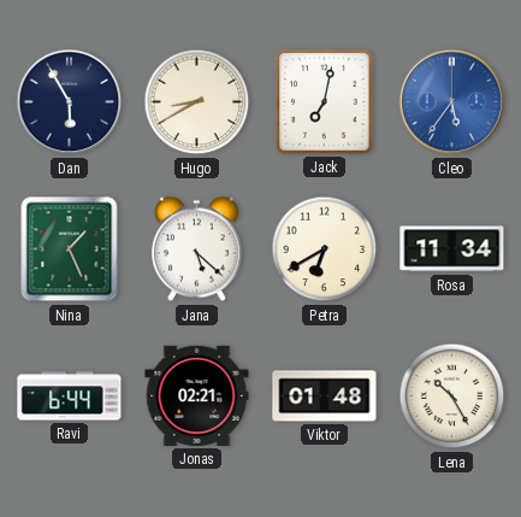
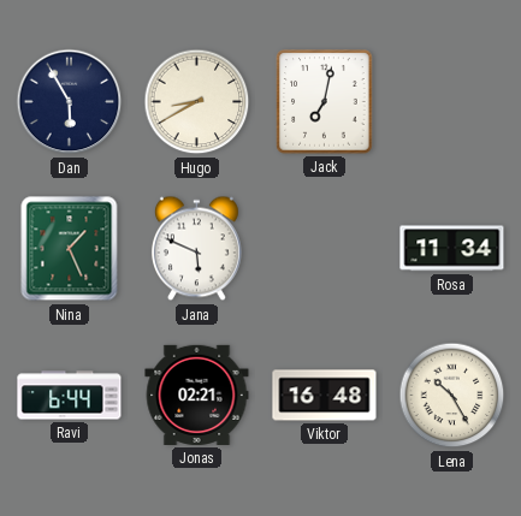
Cleo: 5:36 -> none (452, 102)
Jana: 5:22 -> 5:49 (196, 249)
Petra: 6:40 -> none (325, 249)
Viktor: 01:48 -> 16:48 (325, 396)
